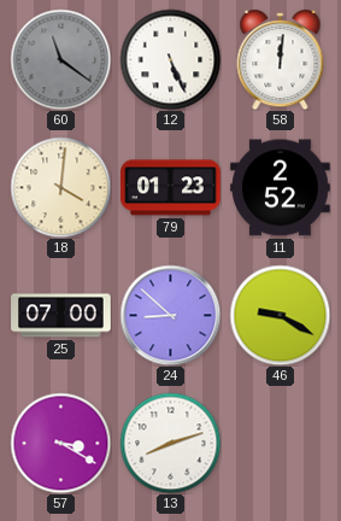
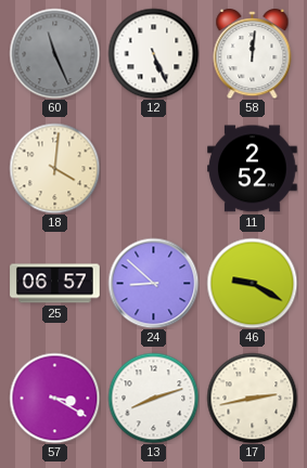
60: 11:21 -> 11:26 (54, 53)
79: 01:23 -> none (171, 188)
25: 07:00 -> 06:57 (55, 284)
17: none -> 2:43 (252, 398)
